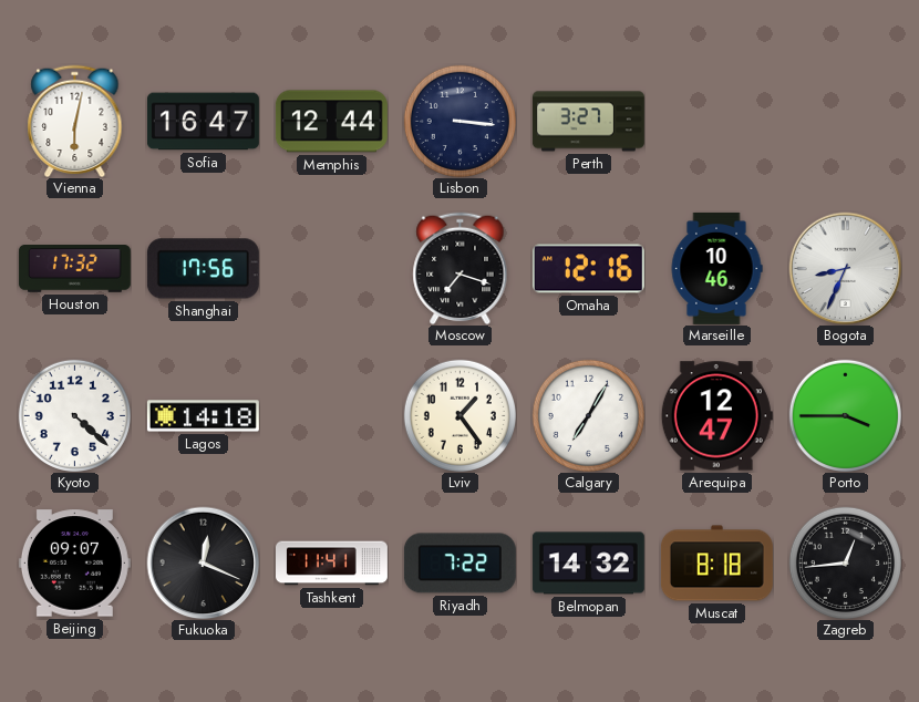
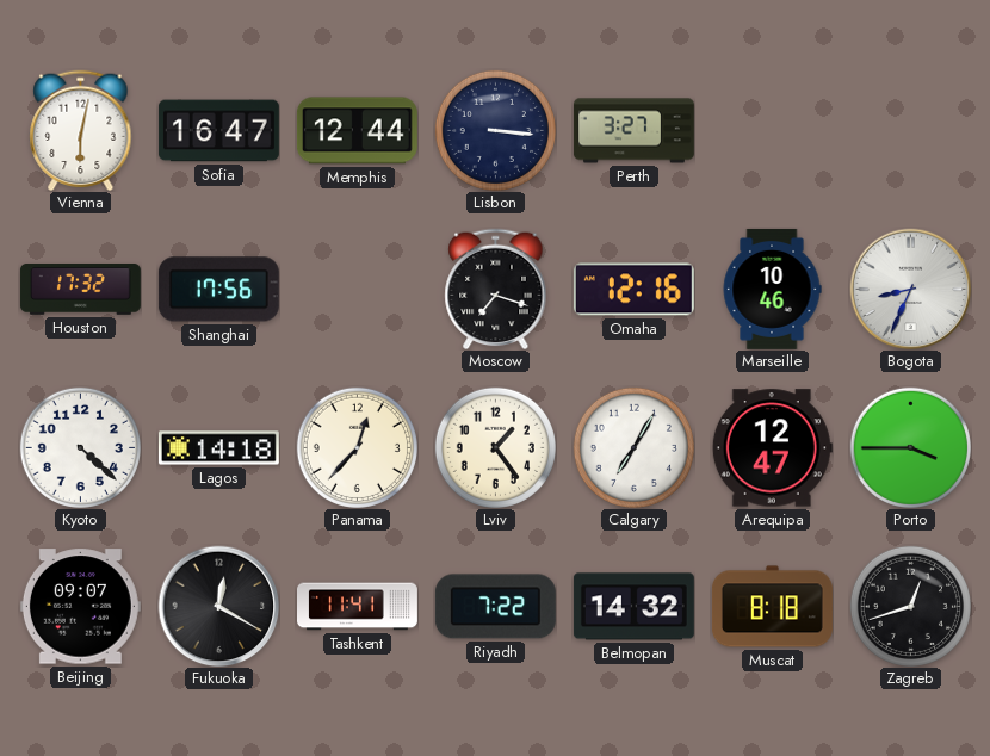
Panama: none -> 12:37 (357, 447)
Fukuoka: 12:19 -> 12:20 (218, 606)
Zagreb: 12:44 -> 12:42 (910, 606)
